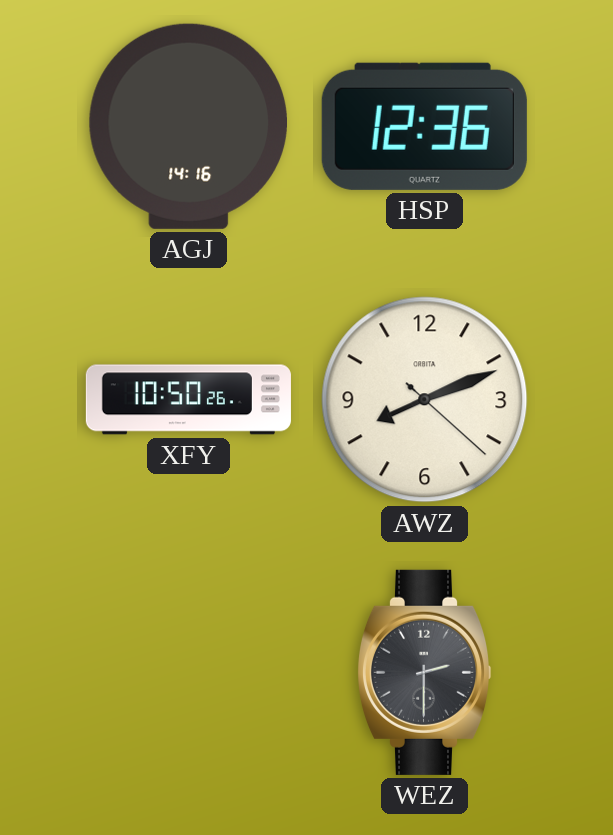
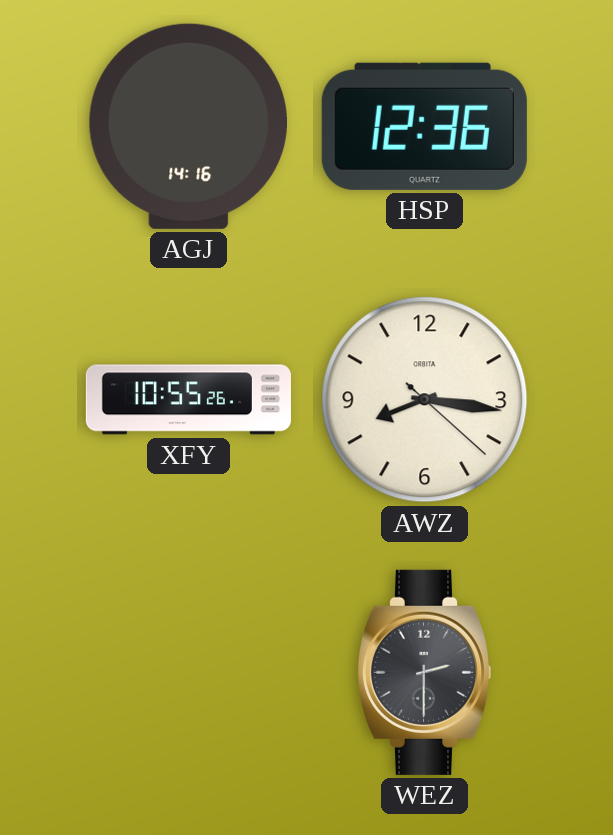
XFY: 10:50 -> 10:55 (188, 400)
AWZ: 8:11 -> 8:16 (425, 400)
